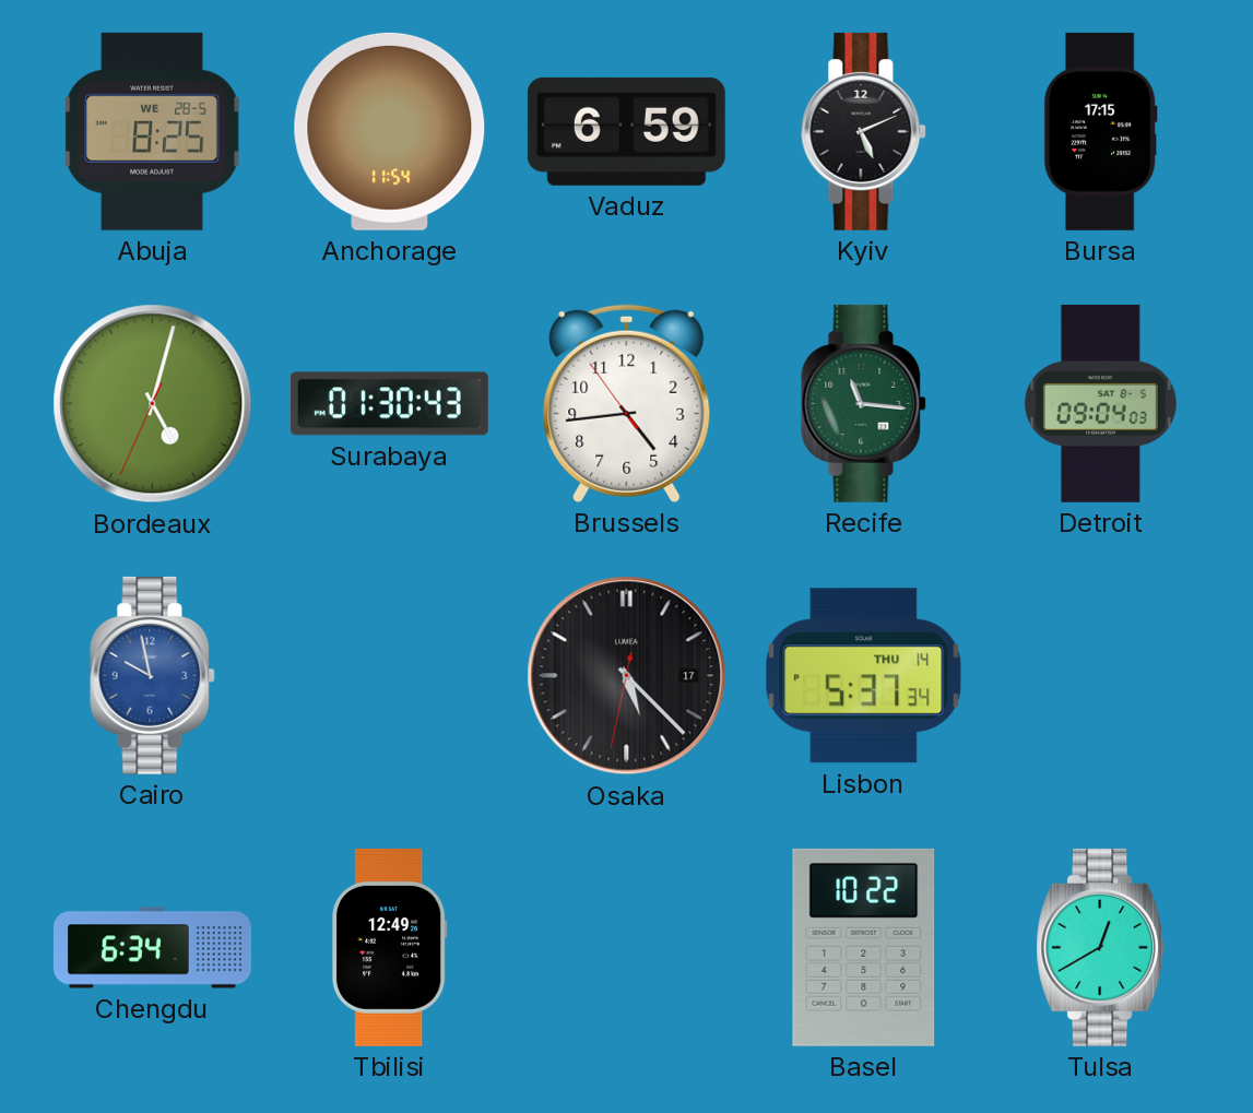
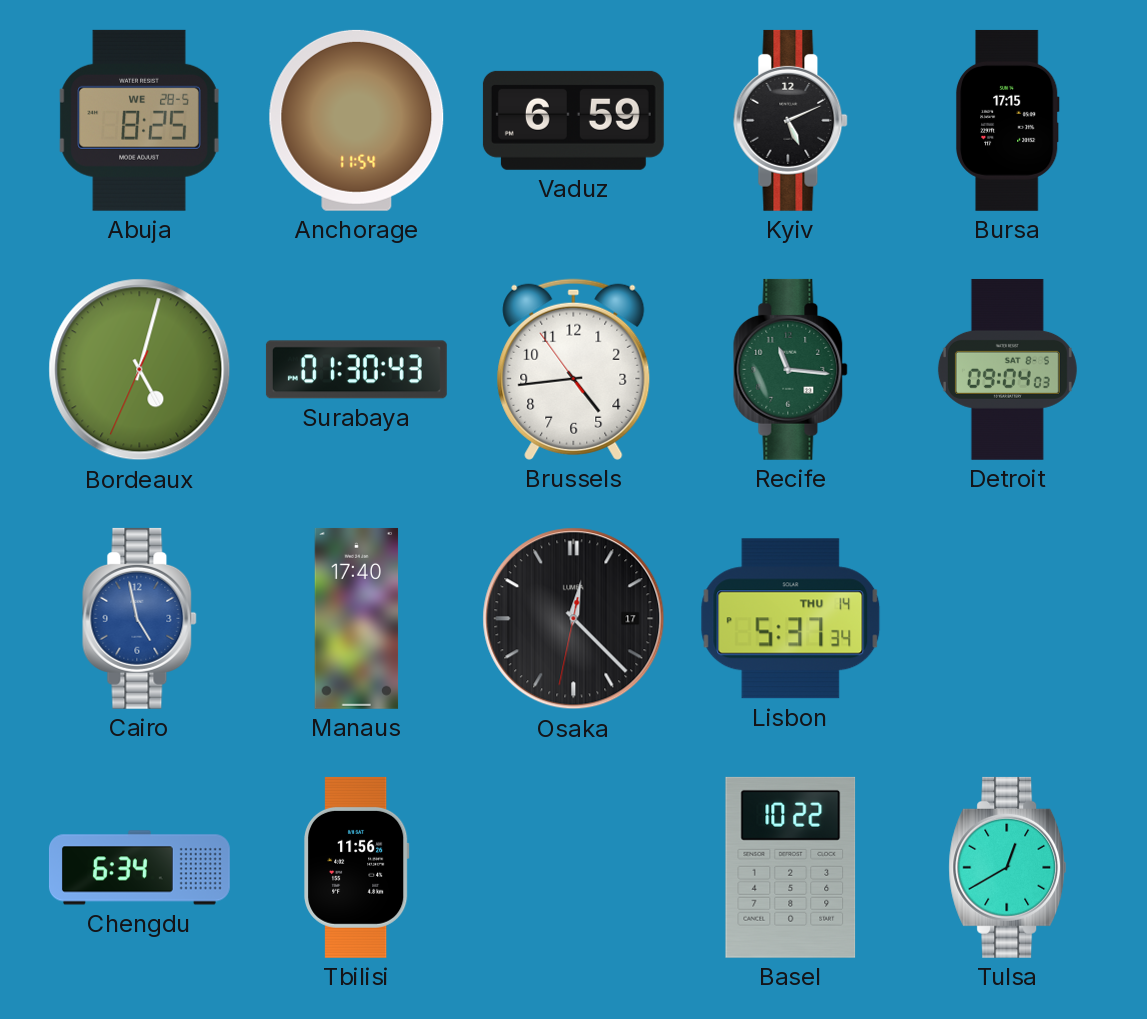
Cairo: 9:58 -> 4:58 (140, 618)
Manaus: none -> 17:40 (357, 618)
Osaka: 5:22 -> 12:22 (574, 619)
Tbilisi: 12:49 -> 11:56 (357, 867)
